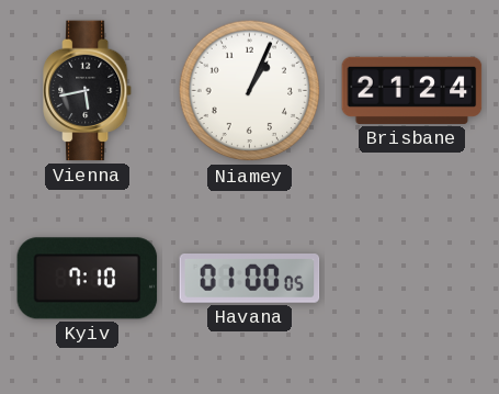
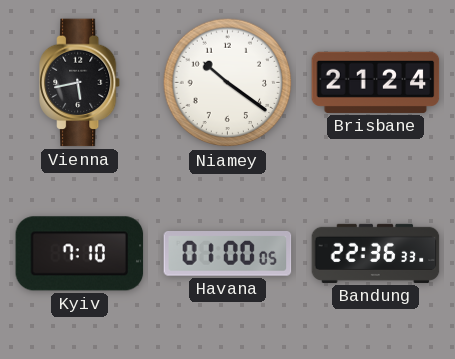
Niamey: 1:04 -> 10:21 (228, 83)
Bandung: none -> 22:36 (376, 253)
